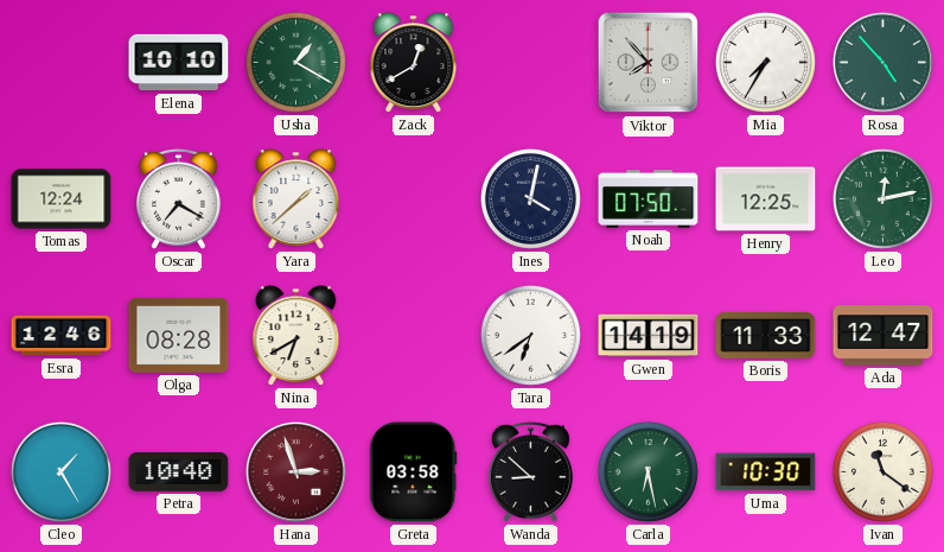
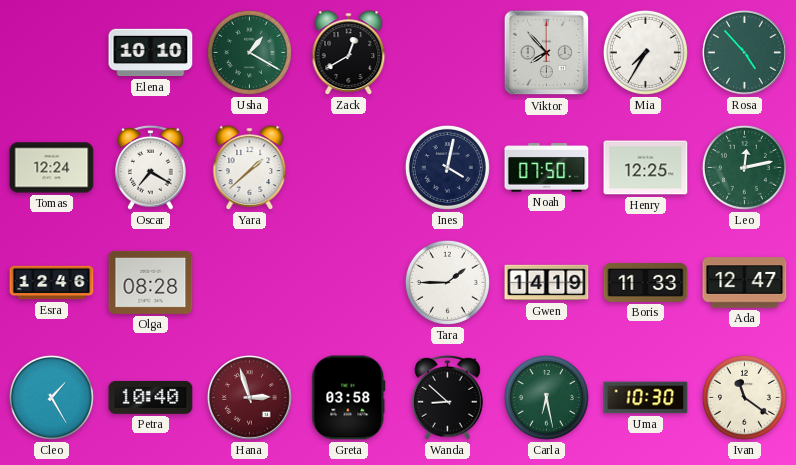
Nina: 6:40 -> none (296, 336)
Tara: 6:39 -> 1:45 (447, 282)
